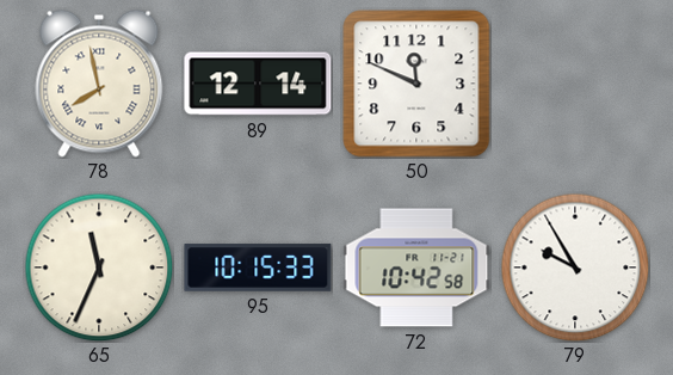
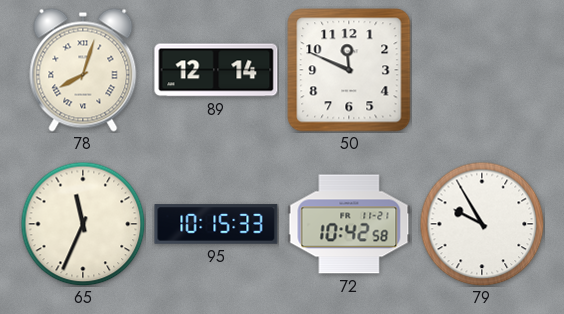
78: 7:58 -> 8:03 (83, 70)
